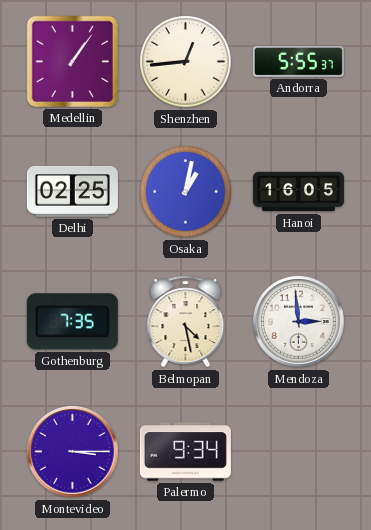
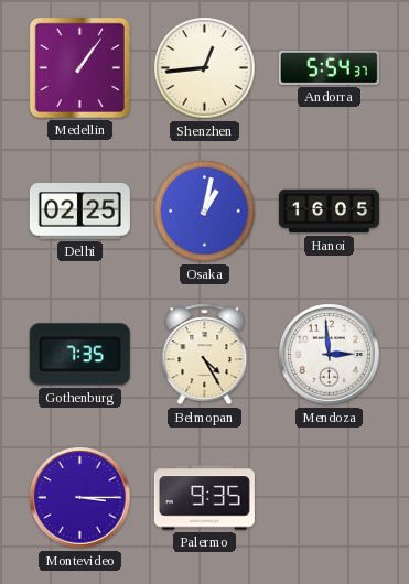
Andorra: 5:55 -> 5:54 (329, 68)
Belmopan: 4:28 -> 4:25 (205, 355)
Palermo: 9:34 -> 9:35 (204, 498)
